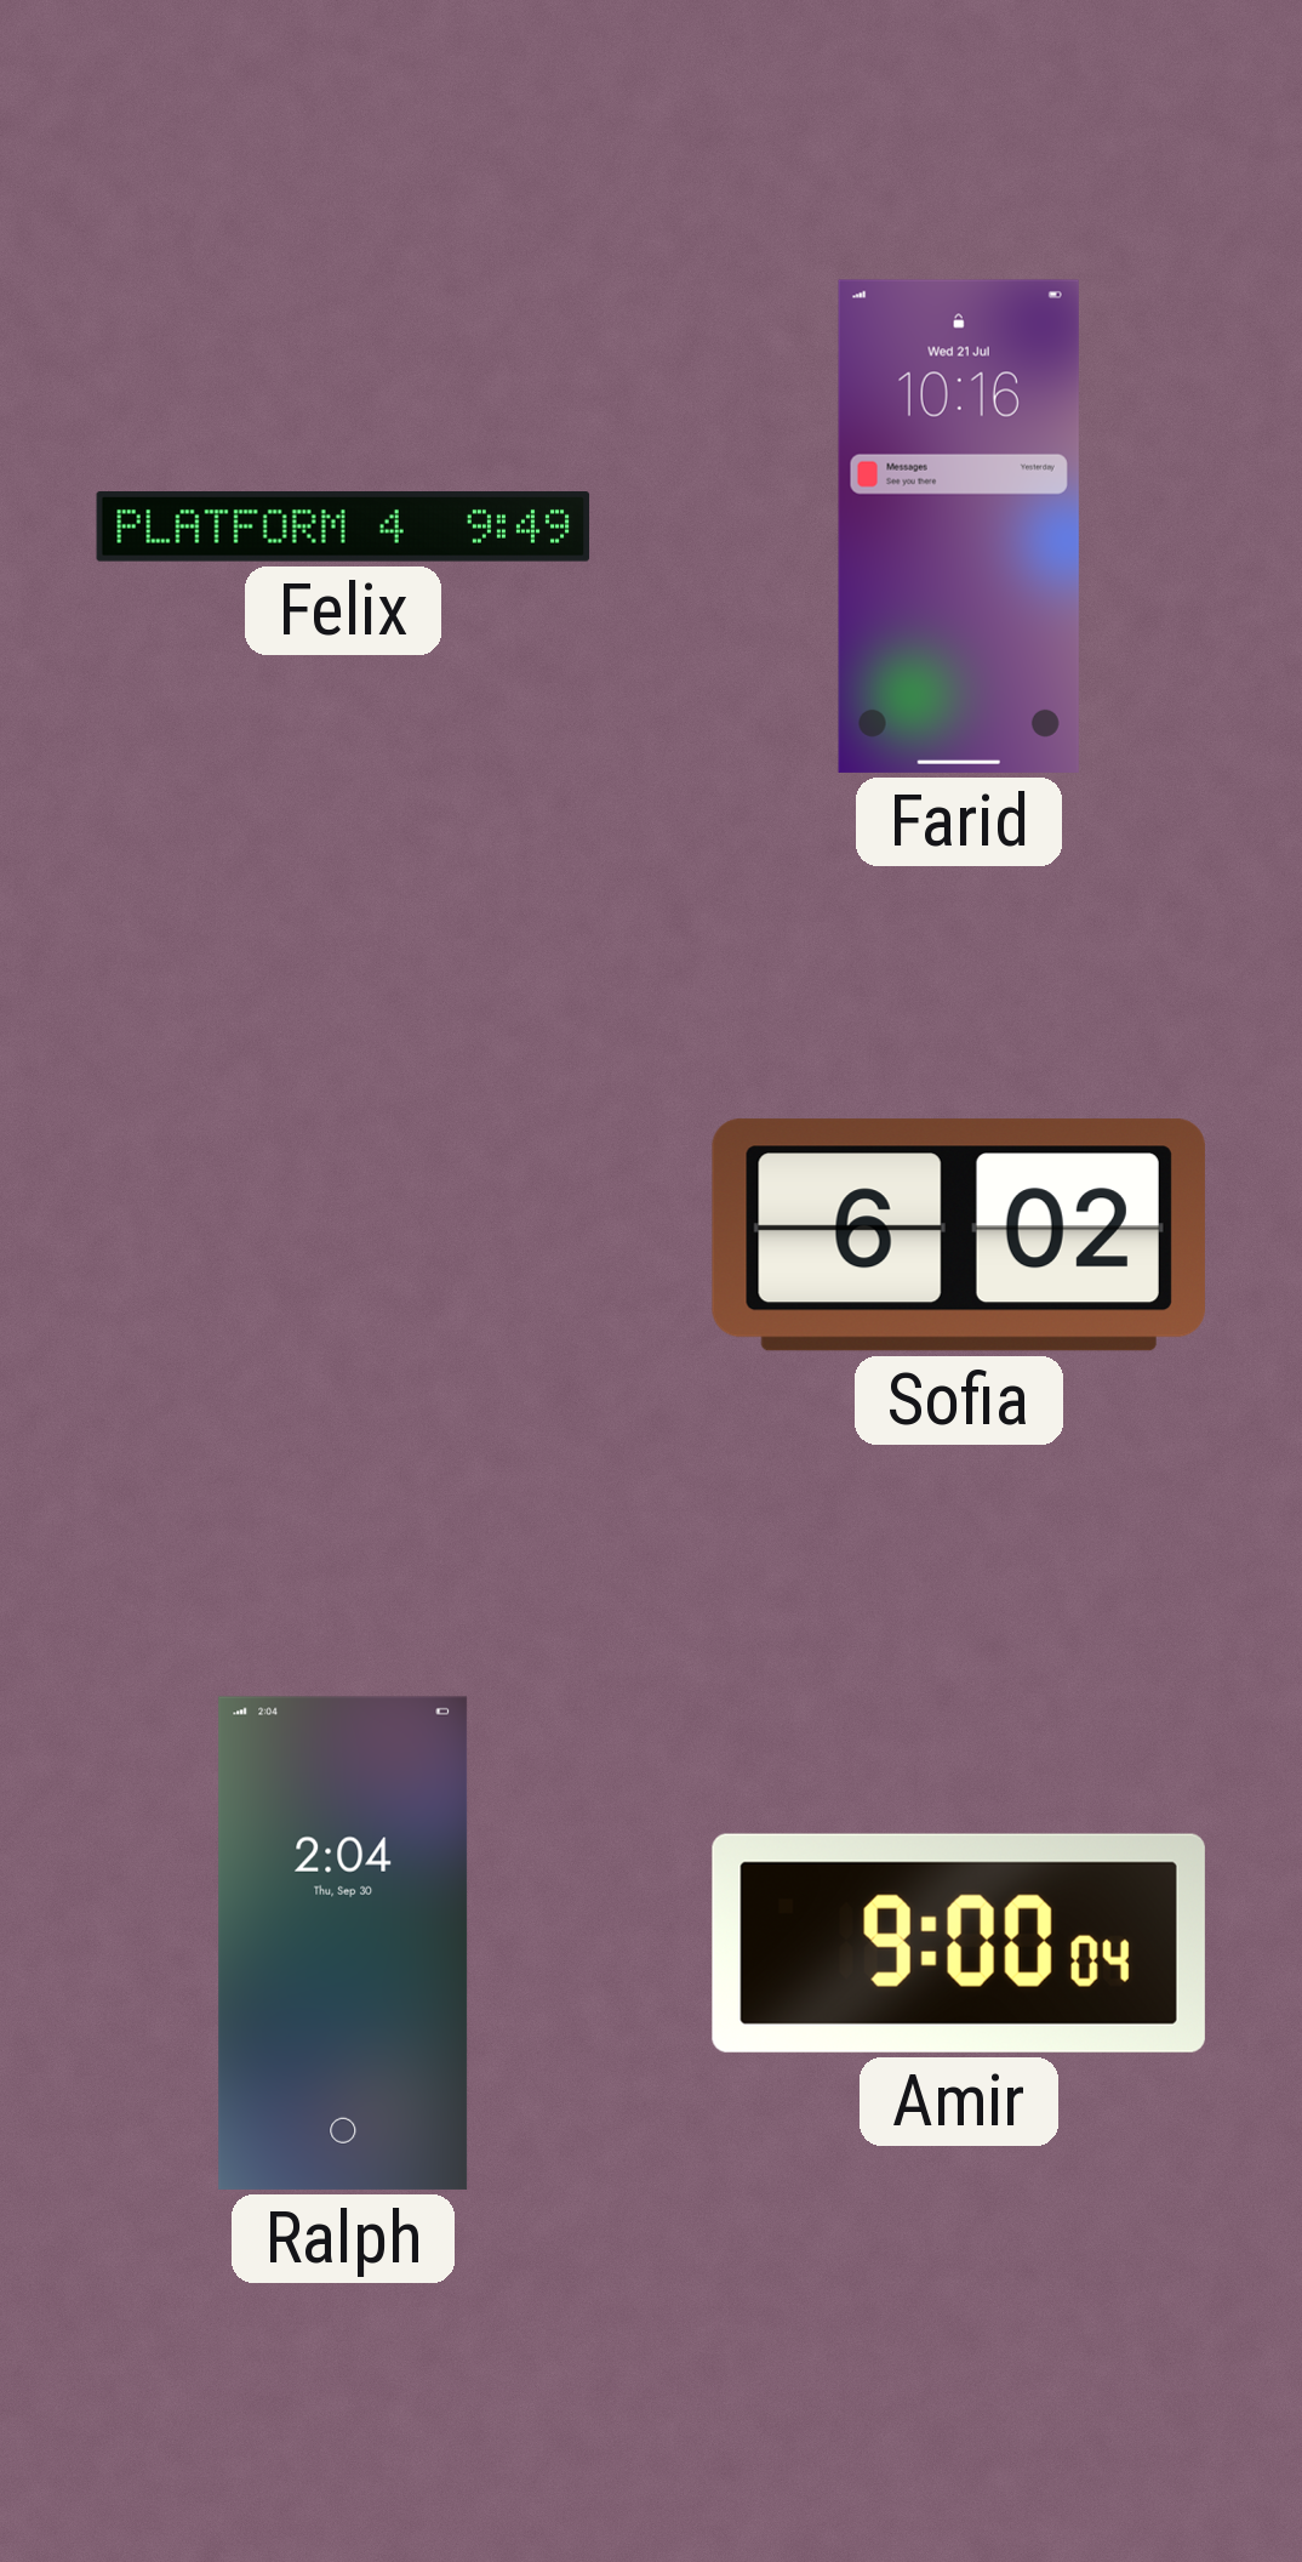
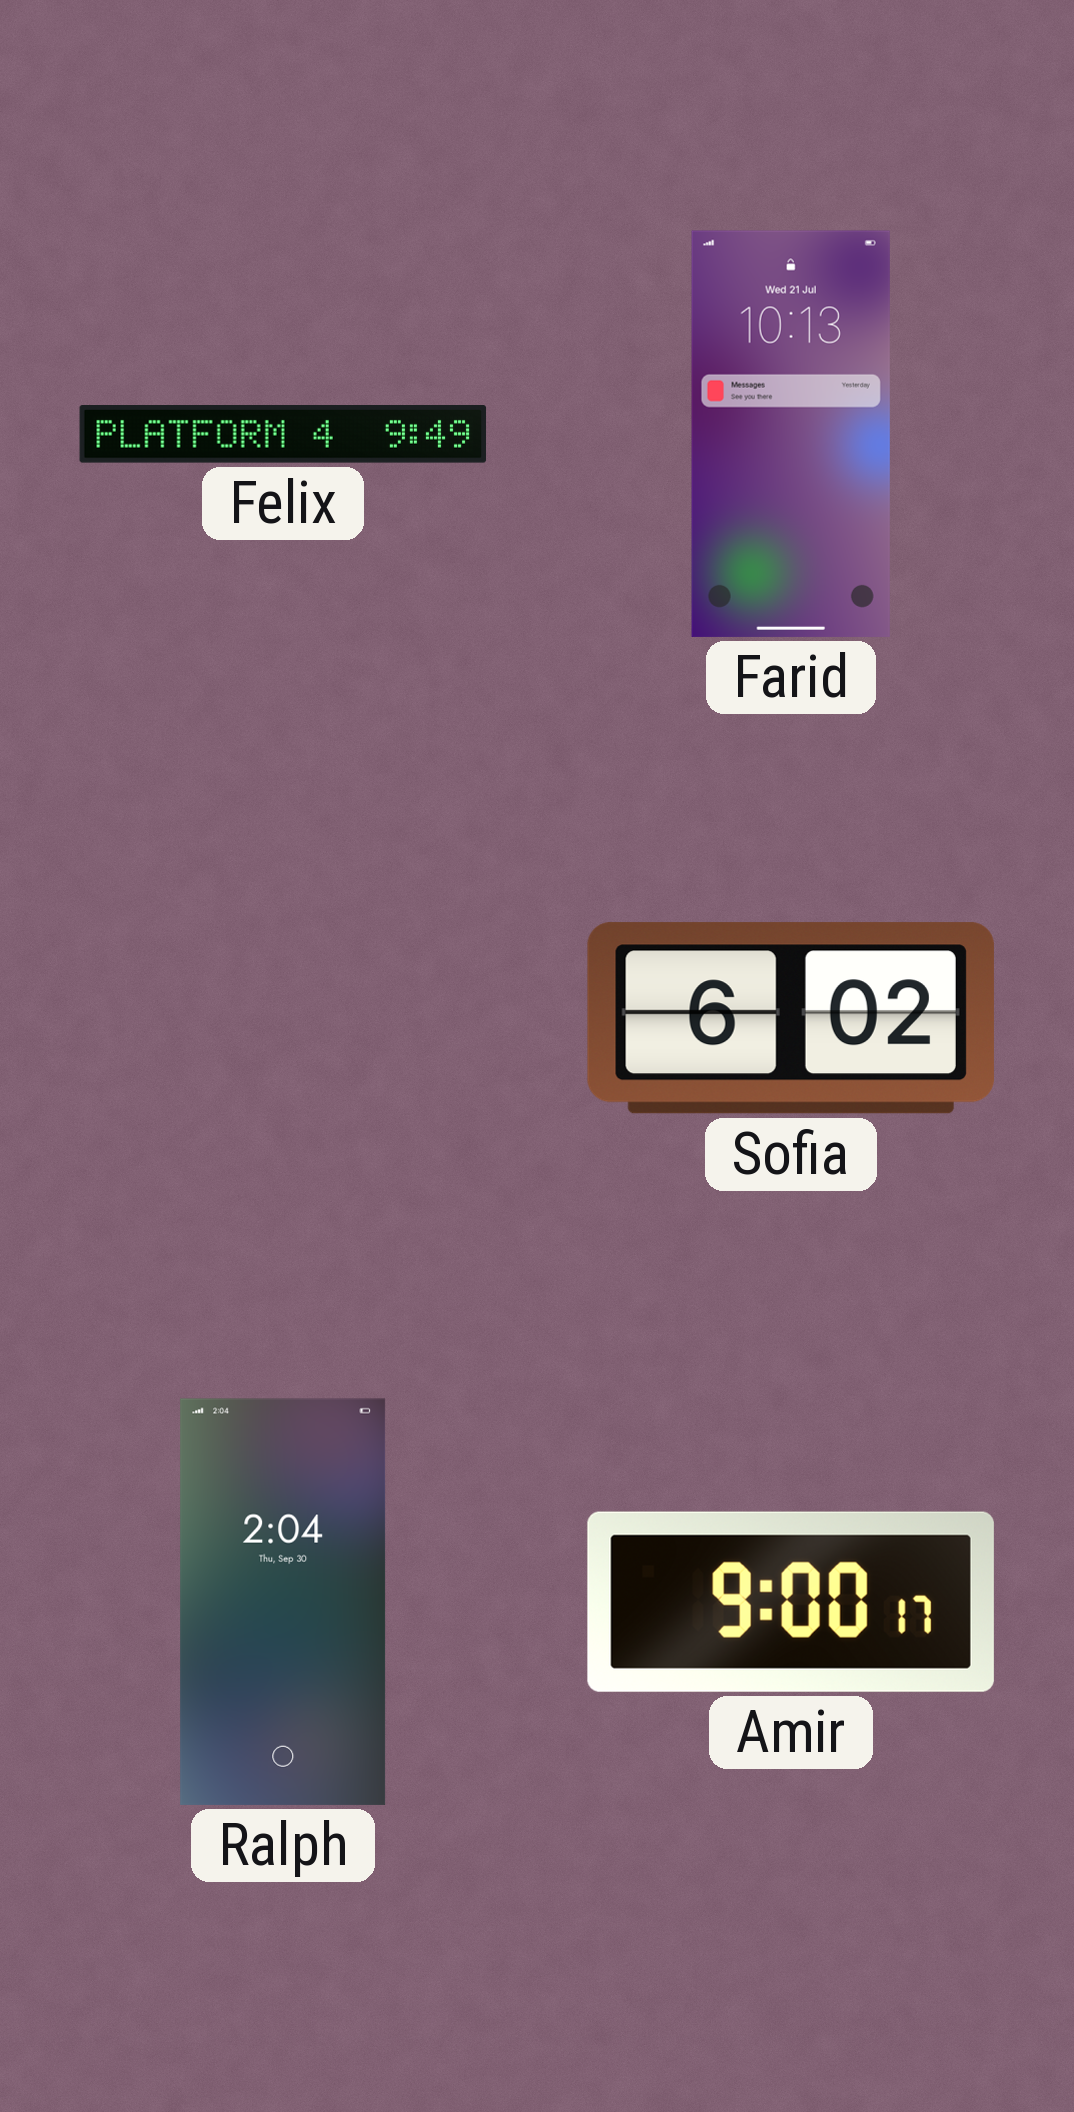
Farid: 10:16 -> 10:13 (791, 434)
Amir: 9:00:04 -> 9:00:17 (791, 1602)
